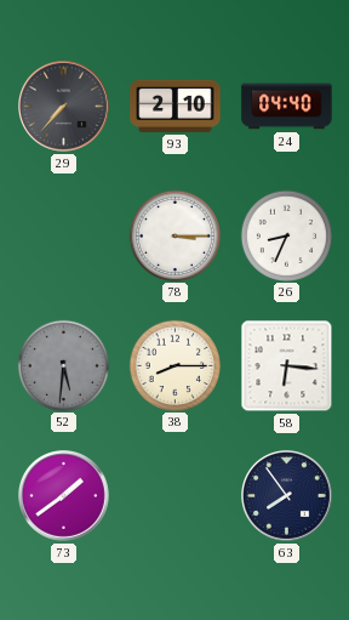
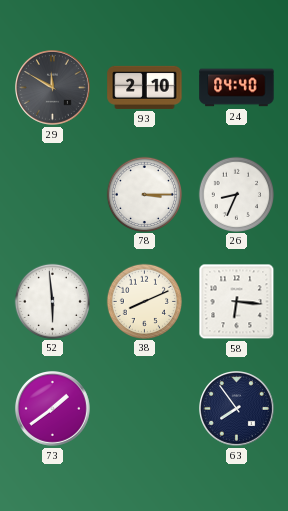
29: 7:37 -> 11:50 (53, 88)
52: 5:31 -> 5:59 (52, 301)
52 dial: grey -> white (52, 301)
38: 8:15 -> 8:11 (144, 301)
